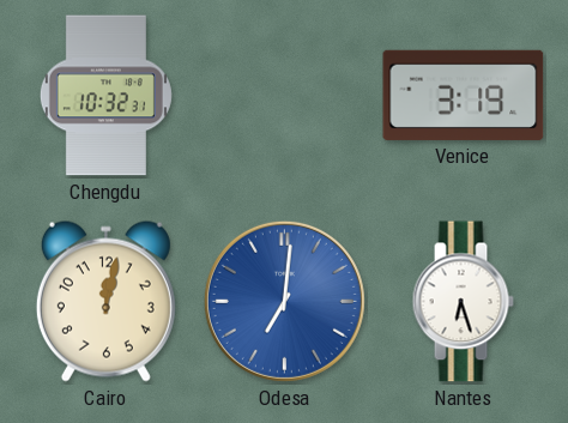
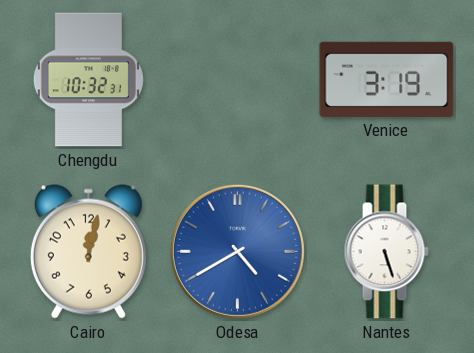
Odesa: 7:01 -> 4:40 (237, 251)
Nantes: 6:27 -> 5:27 (386, 252)
